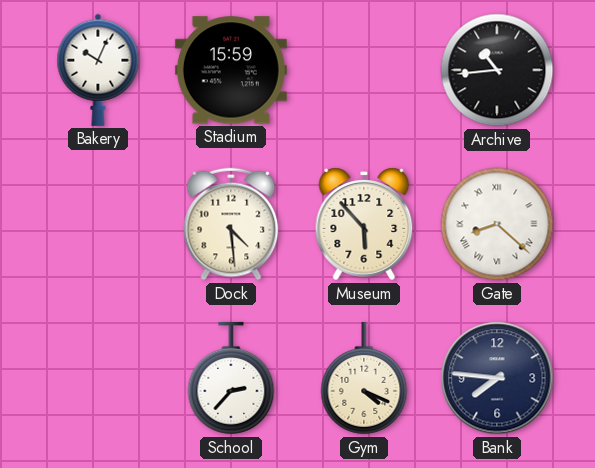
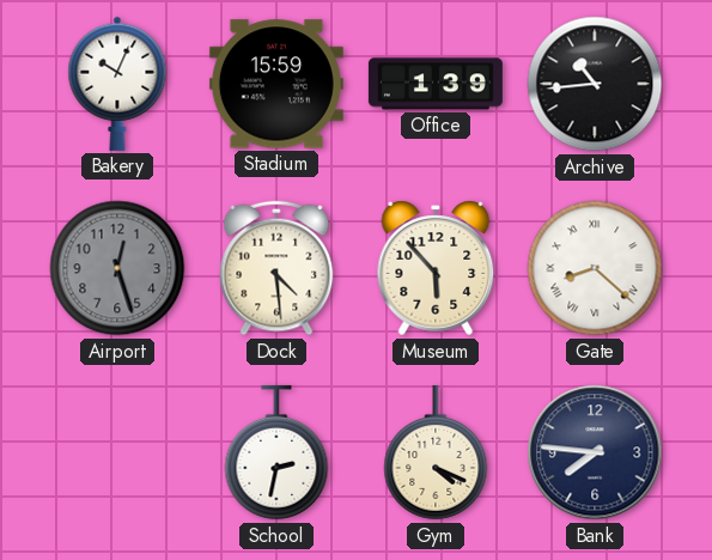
Office: none -> 1:39 (436, 84)
Airport: none -> 12:27 (117, 268)
School: 2:37 -> 2:32 (276, 452)
